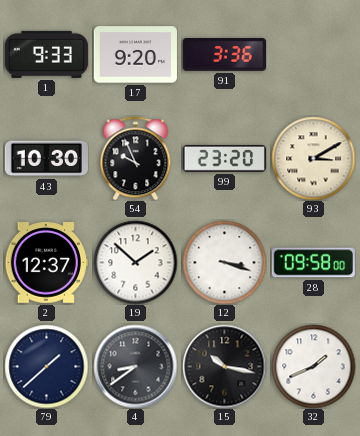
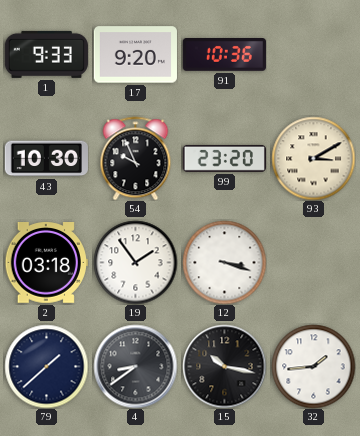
91: 3:36 -> 10:36 (224, 55)
2: 12:37 -> 03:18 (46, 263)
19: 1:52 -> 1:54 (135, 262)
28: 09:58 -> none (313, 263)
32: 1:41 -> 1:44 (313, 366)
